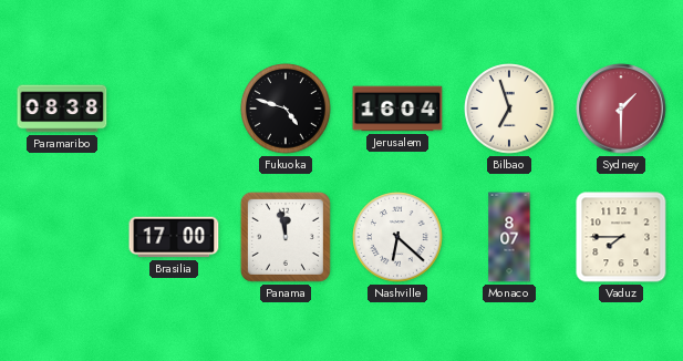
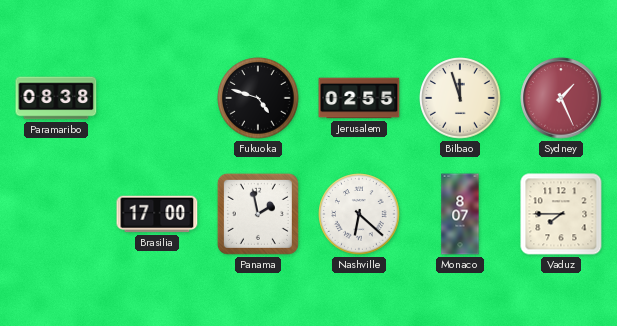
Jerusalem: 16:04 -> 02:55 (359, 98)
Bilbao: 6:57 -> 11:57 (460, 98)
Sydney: 1:30 -> 1:26 (561, 98)
Panama: 11:58 -> 1:58 (258, 214)
